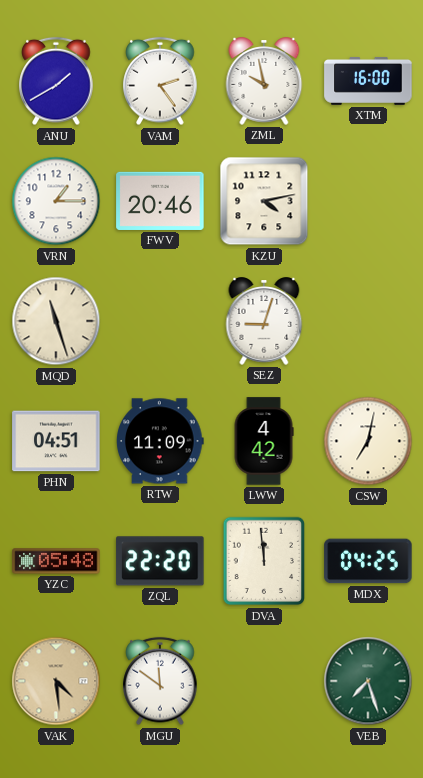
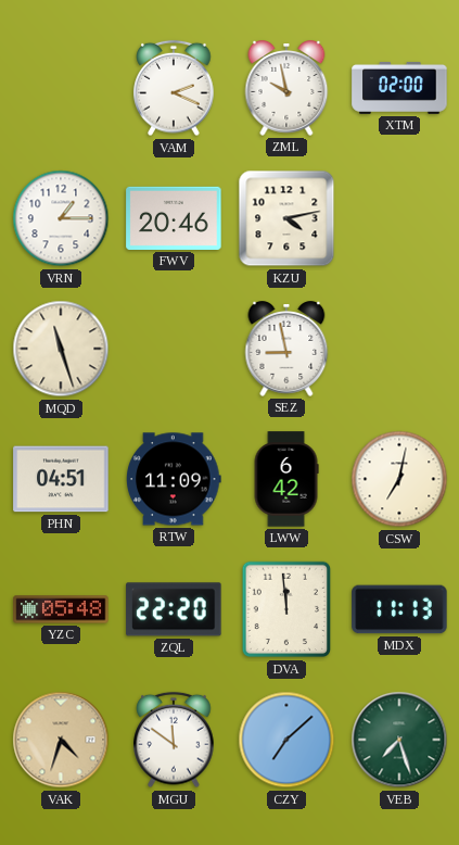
ANU: 1:40 -> none (56, 81)
VAM: 2:24 -> 2:19 (174, 88)
XTM: 16:00 -> 02:00 (399, 88)
SEZ: 9:03 -> 8:58 (286, 349)
LWW: 4:42 -> 6:42 (286, 479)
MDX: 04:25 -> 11:13 (399, 609)
VAK: 4:29 -> 4:33 (61, 740)
CZY: none -> 7:08 (286, 740)
